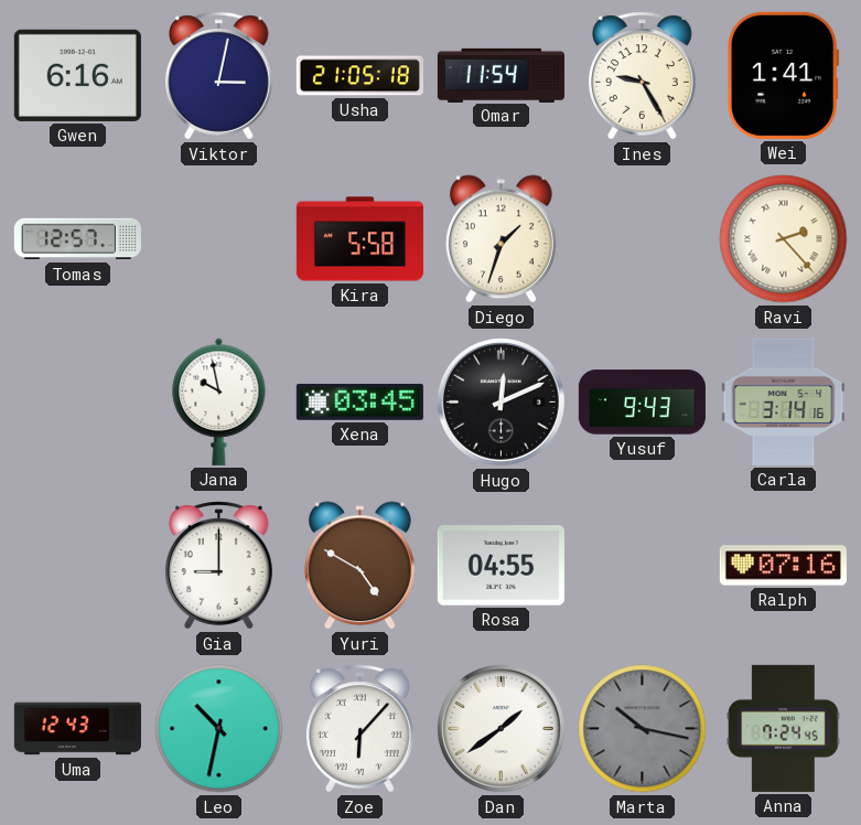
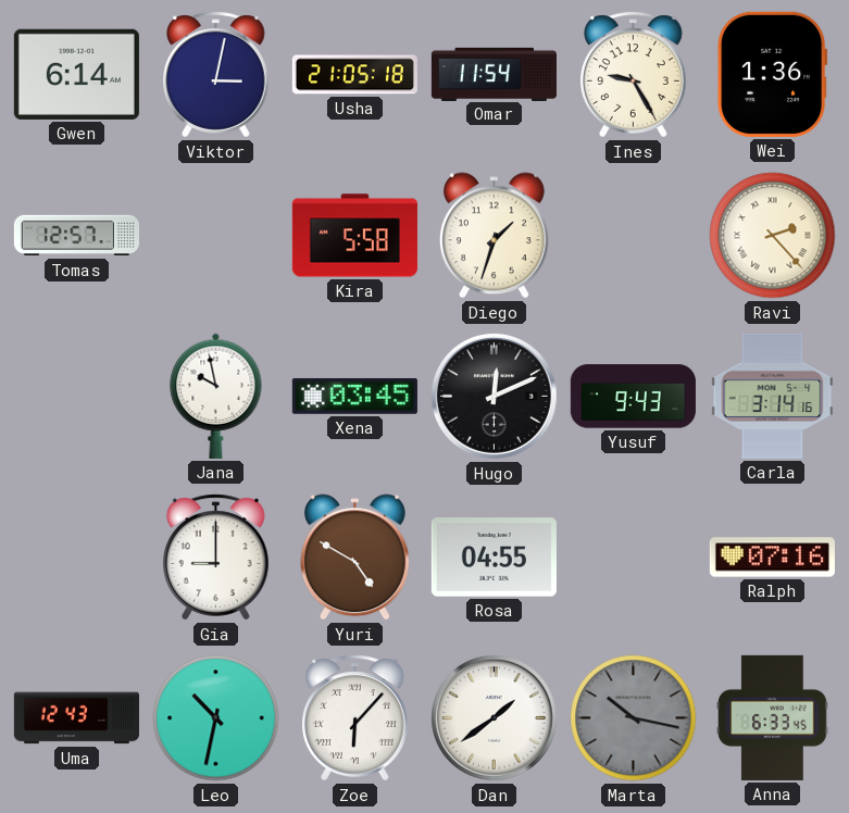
Gwen: 6:16 -> 6:14 (76, 74)
Wei: 1:41 -> 1:36 (773, 74)
Anna: 7:24 -> 6:33 (773, 717)
